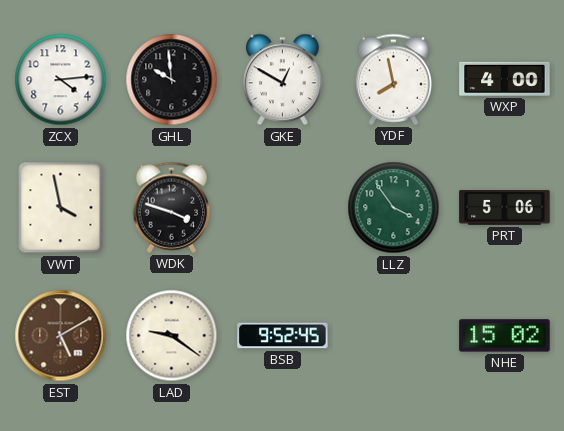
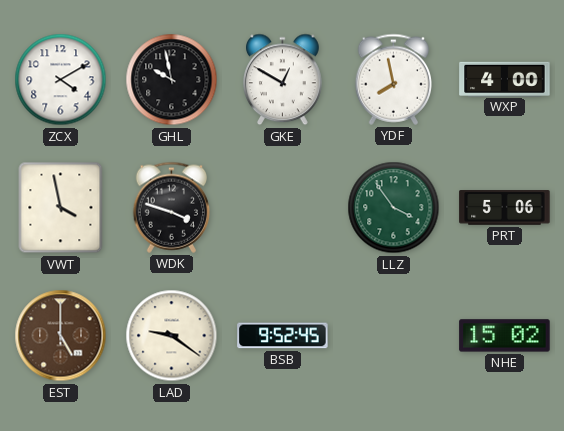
ZCX: 4:14 -> 4:10 (61, 80)
GHL: 9:59 -> 9:58 (172, 80)
EST: 5:10 -> 5:00 (61, 336)
